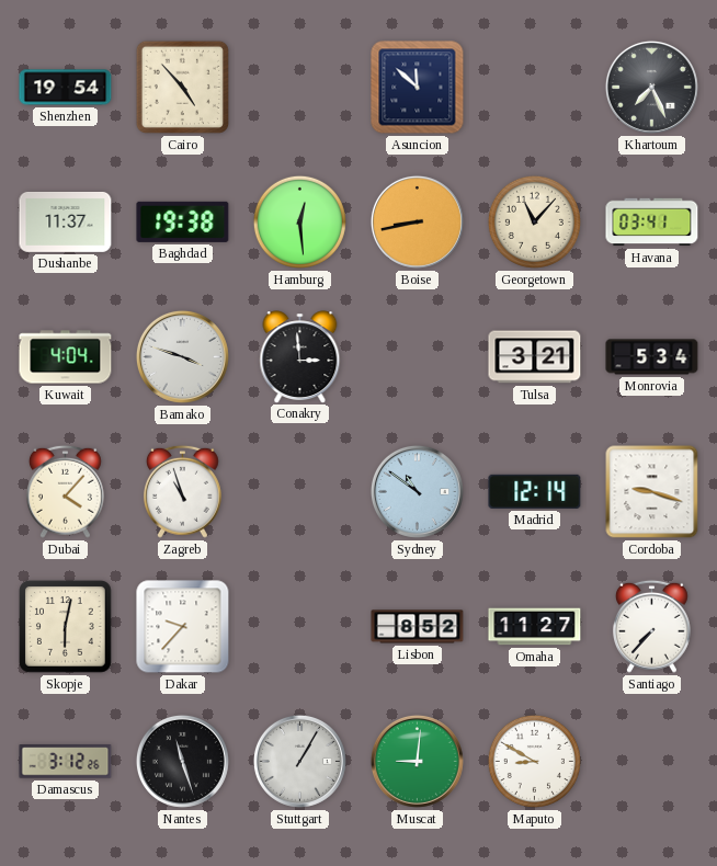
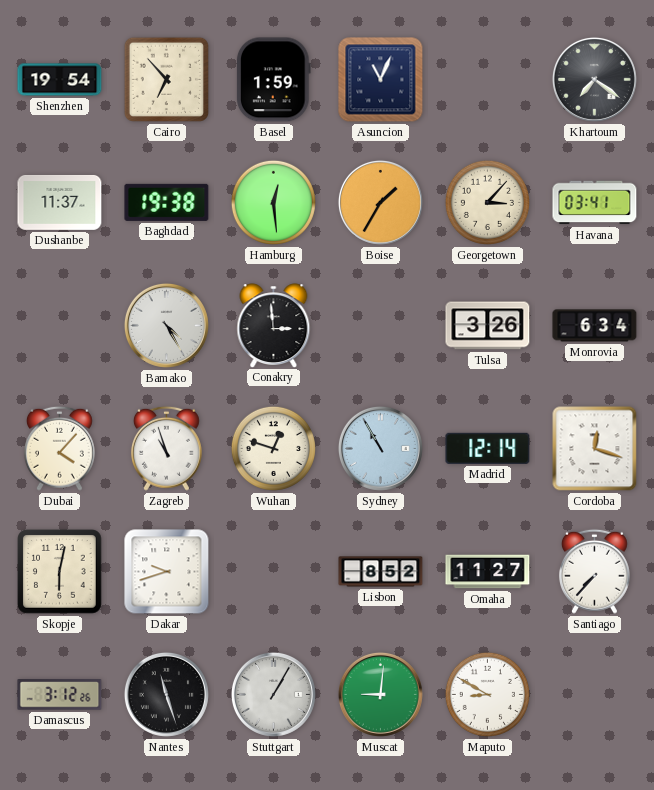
Cairo: 4:53 -> 6:53 (166, 79)
Basel: none -> 1:59 (273, 80)
Asuncion: 11:52 -> 11:04 (381, 80)
Khartoum: 7:26 -> 7:21 (594, 79)
Boise: 8:43 -> 1:35 (380, 202)
Georgetown: 11:07 -> 3:07 (487, 202)
Kuwait: 4:04 -> none (66, 357)
Bamako: 3:48 -> 4:25 (166, 325)
Tulsa: 3:21 -> 3:26 (488, 326)
Monrovia: 5:34 -> 6:34 (595, 326)
Wuhan: none -> 12:48 (273, 448)
Sydney: 10:51 -> 10:55 (380, 448)
Cordoba: 9:18 -> 12:18 (595, 449)
Dakar: 9:37 -> 9:42 (167, 572)
